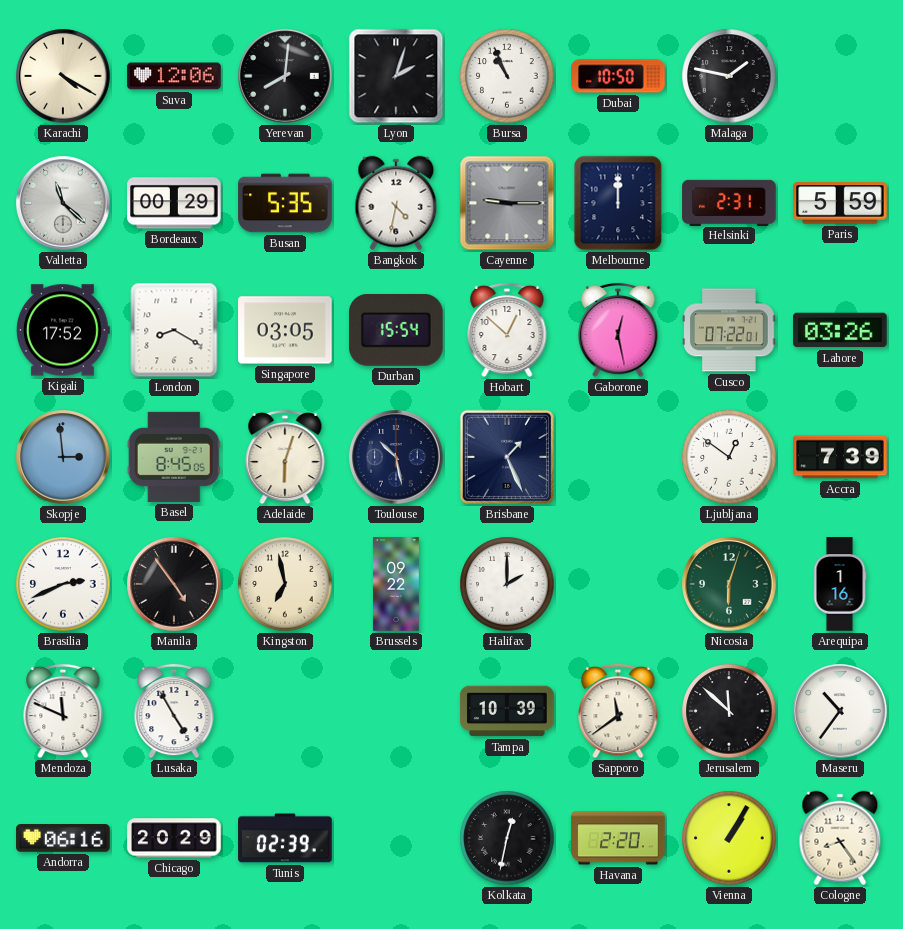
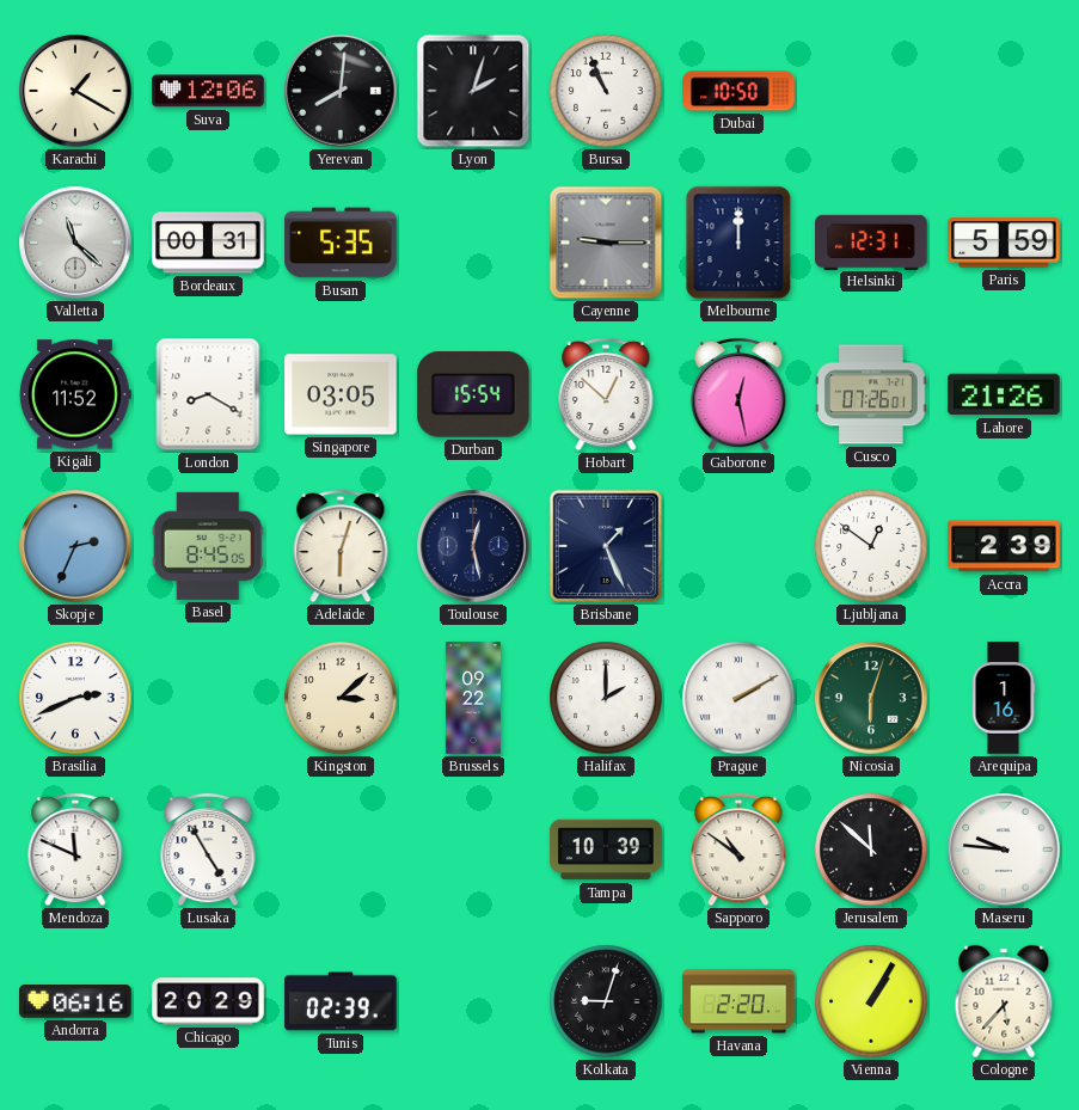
Karachi: 4:20 -> 1:20 (75, 91)
Malaga: 1:47 -> none (729, 76)
Bordeaux: 00:29 -> 00:31 (208, 243)
Bangkok: 4:32 -> none (396, 203)
Helsinki: 2:31 -> 12:31 (871, 241)
Kigali: 17:52 -> 11:52 (75, 394)
Cusco: 07:22 -> 07:26 (871, 394)
Lahore: 03:26 -> 21:26 (1004, 394)
Skopje: 2:59 -> 2:34 (75, 546)
Toulouse: 10:28 -> 12:28 (473, 546)
Accra: 7:39 -> 2:39 (1004, 546)
Manila: 4:54 -> none (174, 584)
Kingston: 6:58 -> 3:08 (341, 698)
Prague: none -> 2:10 (738, 698)
Sapporo: 11:39 -> 10:51 (738, 850)
Maseru: 10:36 -> 9:46 (1004, 850)
Kolkata: 12:32 -> 9:03 (606, 1001)
Cologne: 8:24 -> 5:37 (1004, 1001)
